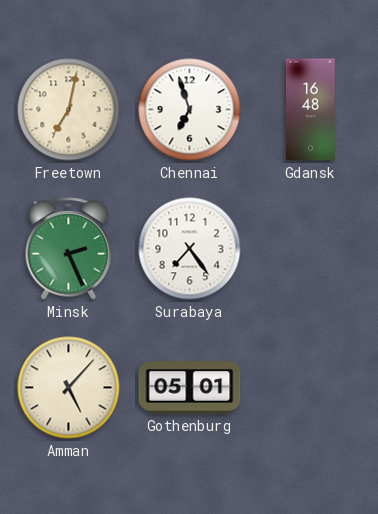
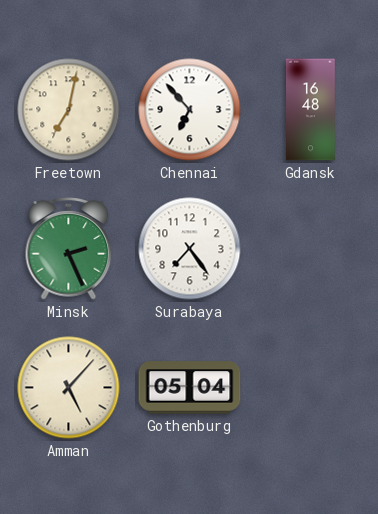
Chennai: 6:57 -> 6:53 (190, 110)
Gothenburg: 05:01 -> 05:04 (190, 388)
